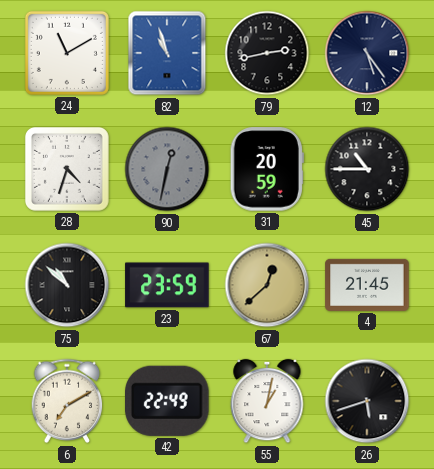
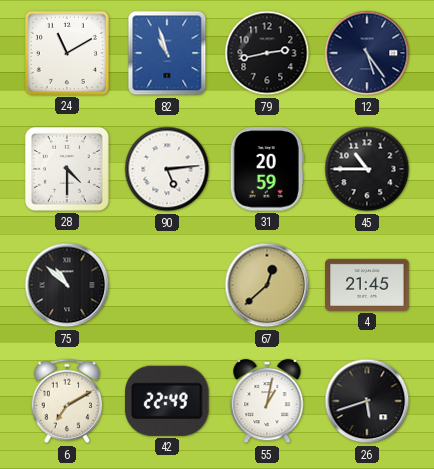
28: 4:33 -> 4:30 (67, 169)
90: 12:32 -> 5:14 (167, 169)
90 dial: grey -> white (167, 169)
23: 23:59 -> none (167, 285)
